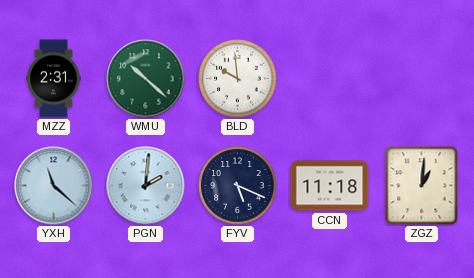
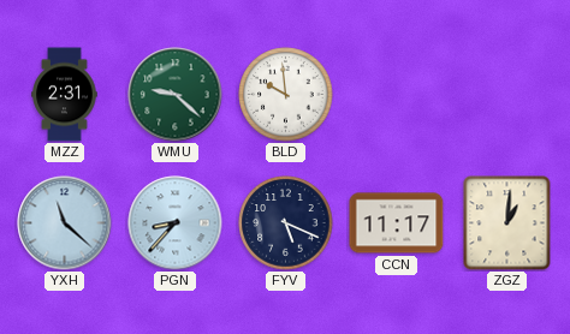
WMU: 10:22 -> 9:22 (176, 95)
PGN: 2:01 -> 8:37 (176, 223)
CCN: 11:18 -> 11:17 (397, 223)
